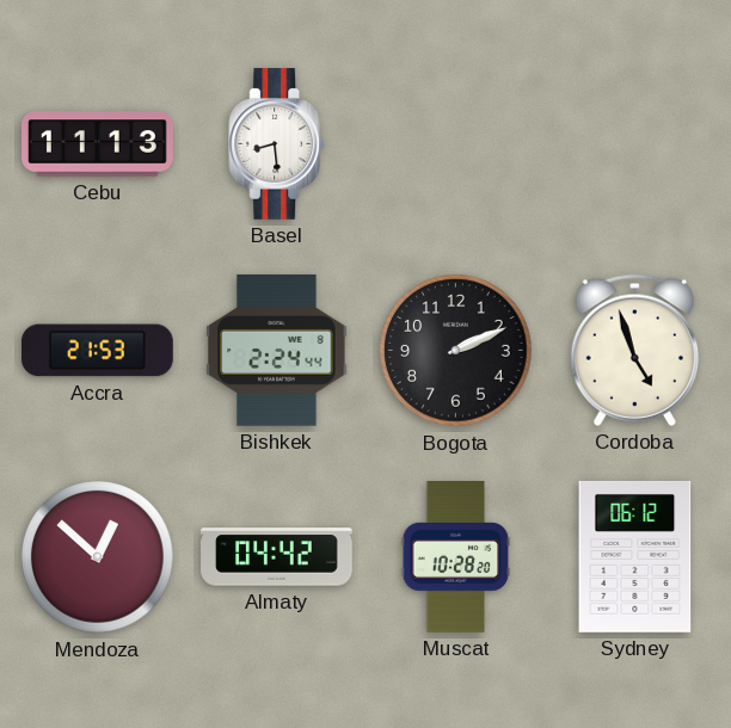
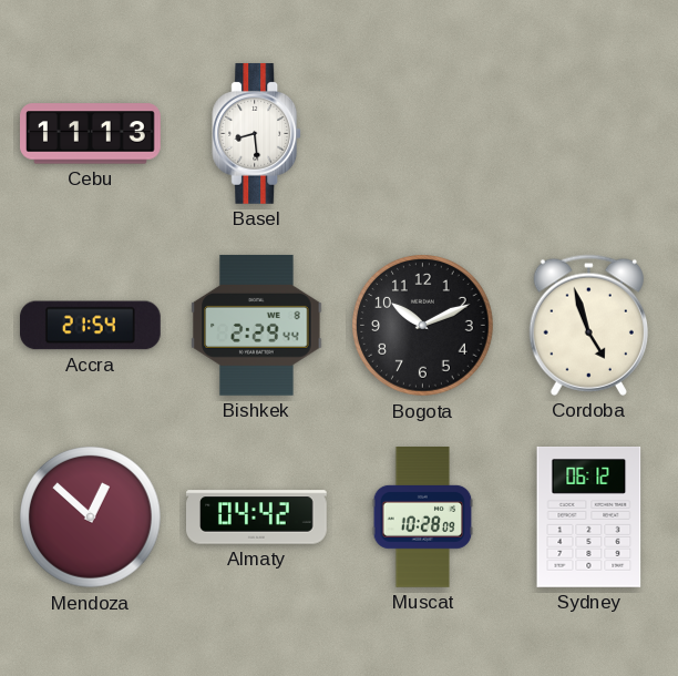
Accra: 21:53 -> 21:54 (90, 326)
Bishkek: 2:24 -> 2:29 (257, 325)
Bogota: 2:11 -> 10:11 (423, 326)
Muscat: 10:28:20 -> 10:28:09 (423, 518)
